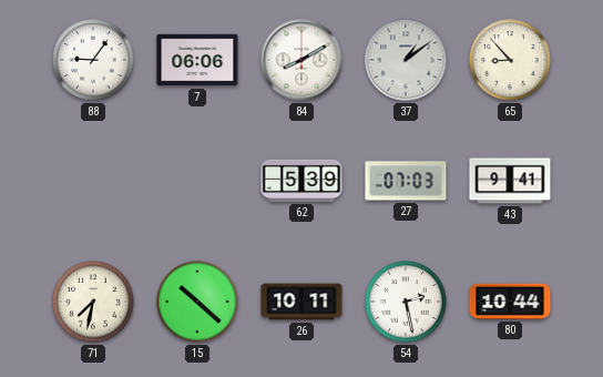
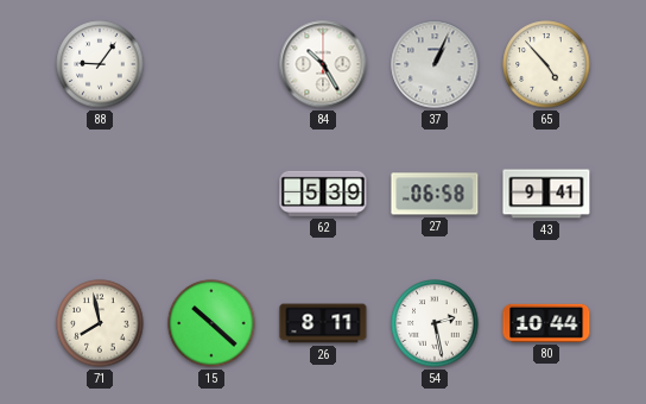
7: 06:06 -> none (197, 60)
84: 8:10 -> 10:25 (323, 64)
37: 1:09 -> 1:04 (435, 64)
65: 8:53 -> 4:53 (546, 64)
27: 07:03 -> 06:58 (435, 194)
71: 7:32 -> 7:58 (100, 323)
26: 10:11 -> 8:11 (323, 323)
